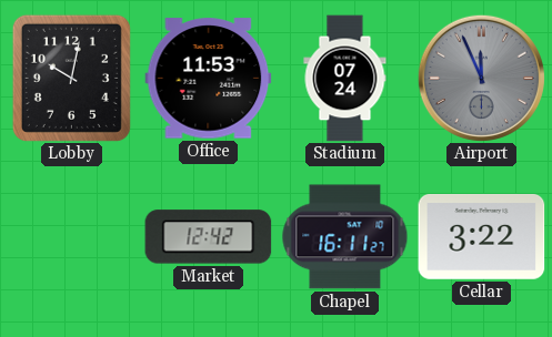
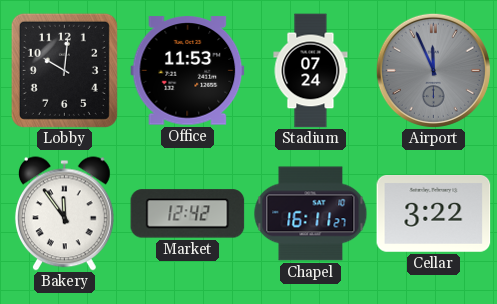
Lobby: 10:02 -> 10:01 (64, 70)
Bakery: none -> 11:54 (64, 214)
